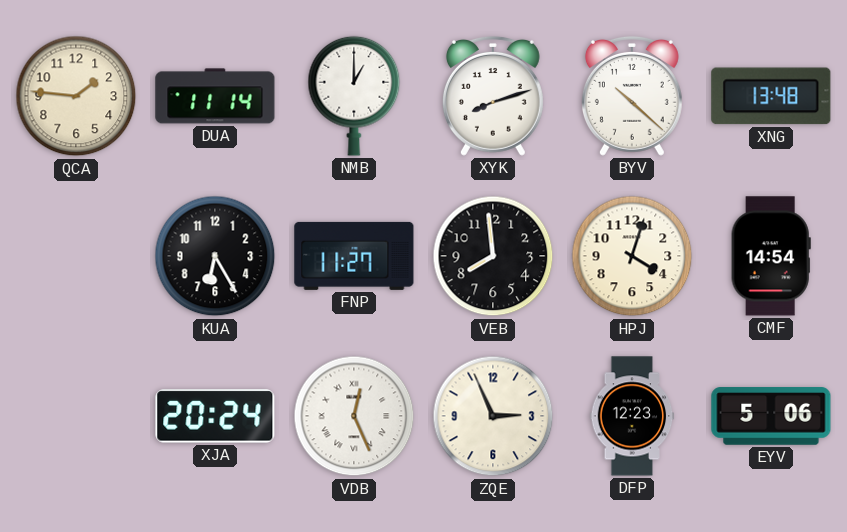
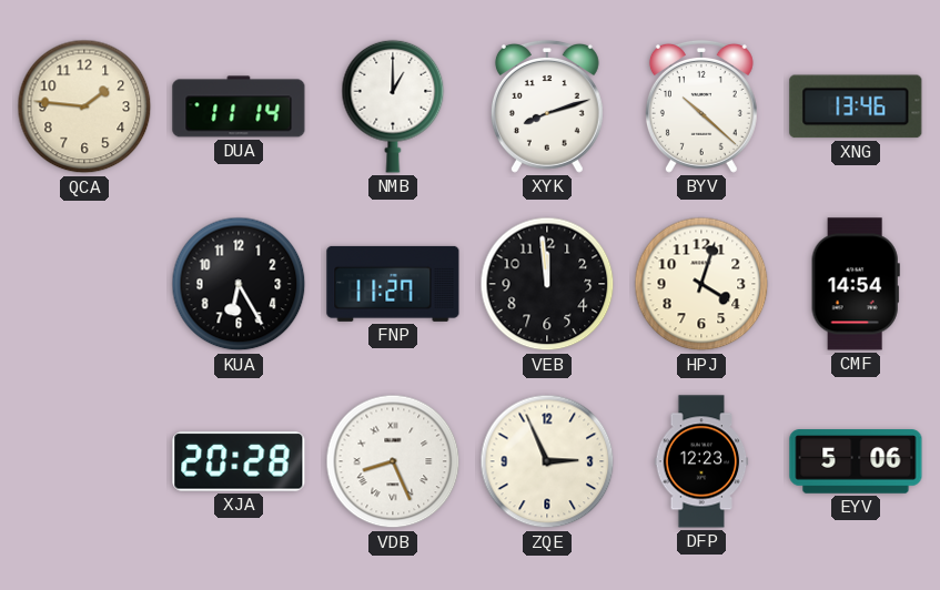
XNG: 13:48 -> 13:46 (856, 106)
VEB: 7:59 -> 11:59 (547, 284)
XJA: 20:24 -> 20:28 (239, 461)
VDB: 12:26 -> 8:26 (393, 461)
